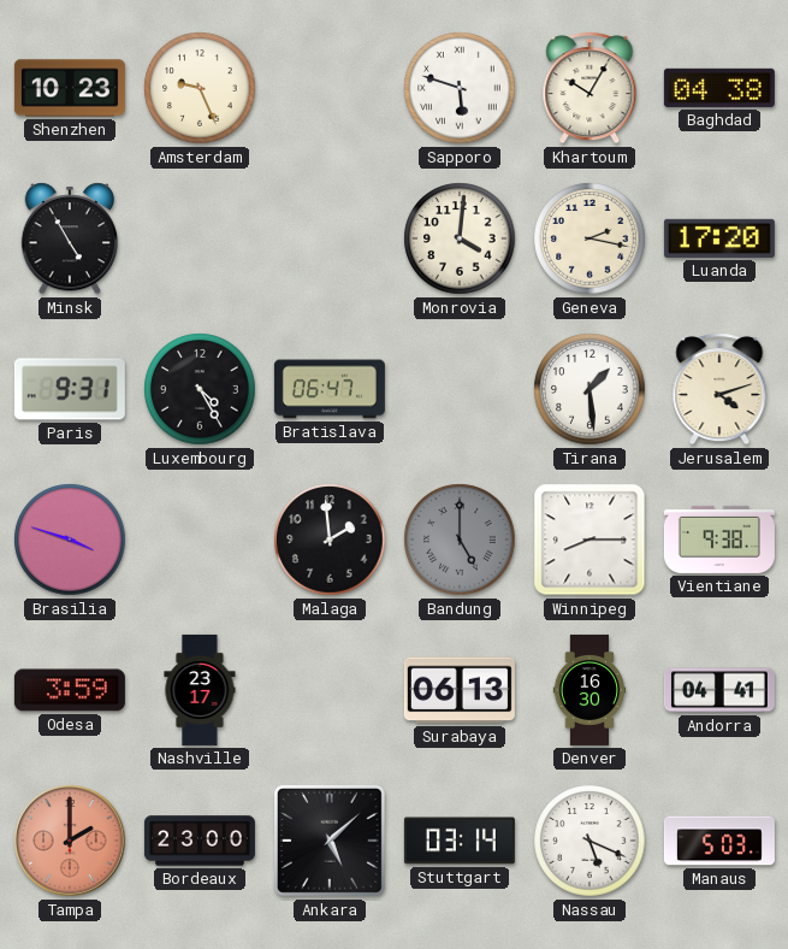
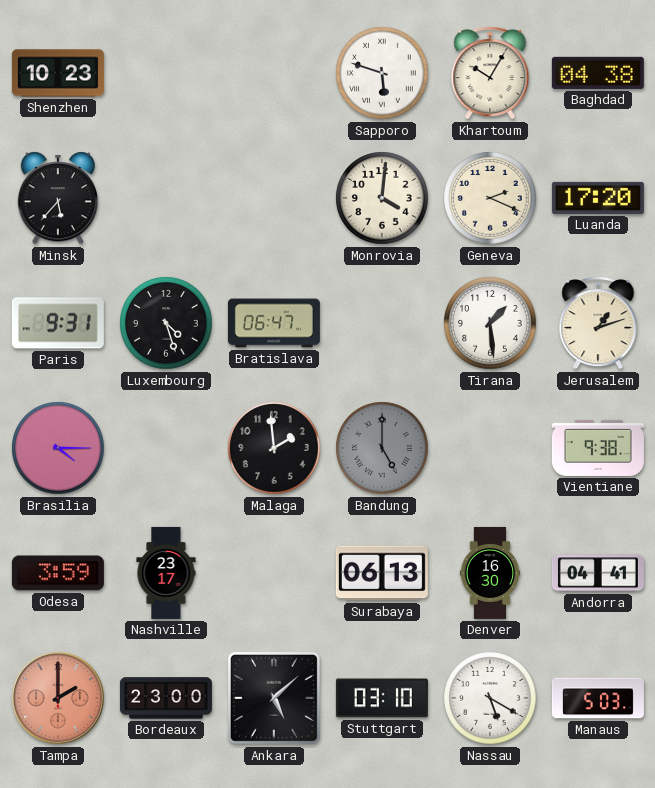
Amsterdam: 9:26 -> none (200, 88)
Minsk: 4:55 -> 5:37 (58, 198)
Geneva: 2:17 -> 2:19 (490, 198)
Luxembourg: 4:25 -> 4:27 (166, 323)
Jerusalem: 4:12 -> 1:12 (598, 323)
Brasilia: 3:48 -> 4:15 (58, 448)
Winnipeg: 8:15 -> none (589, 540)
Stuttgart: 03:14 -> 03:10 (382, 698)
Nassau: 5:19 -> 5:20 (490, 698)
